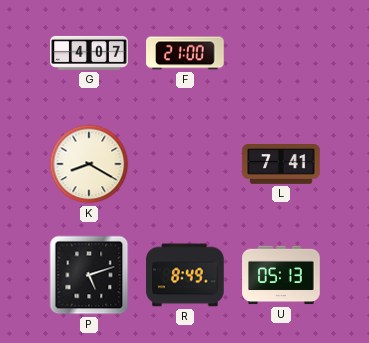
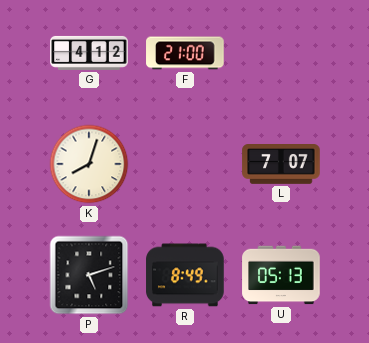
G: 4:07 -> 4:12 (89, 53)
K: 8:20 -> 8:03 (89, 164)
L: 7:41 -> 7:07 (281, 165)
